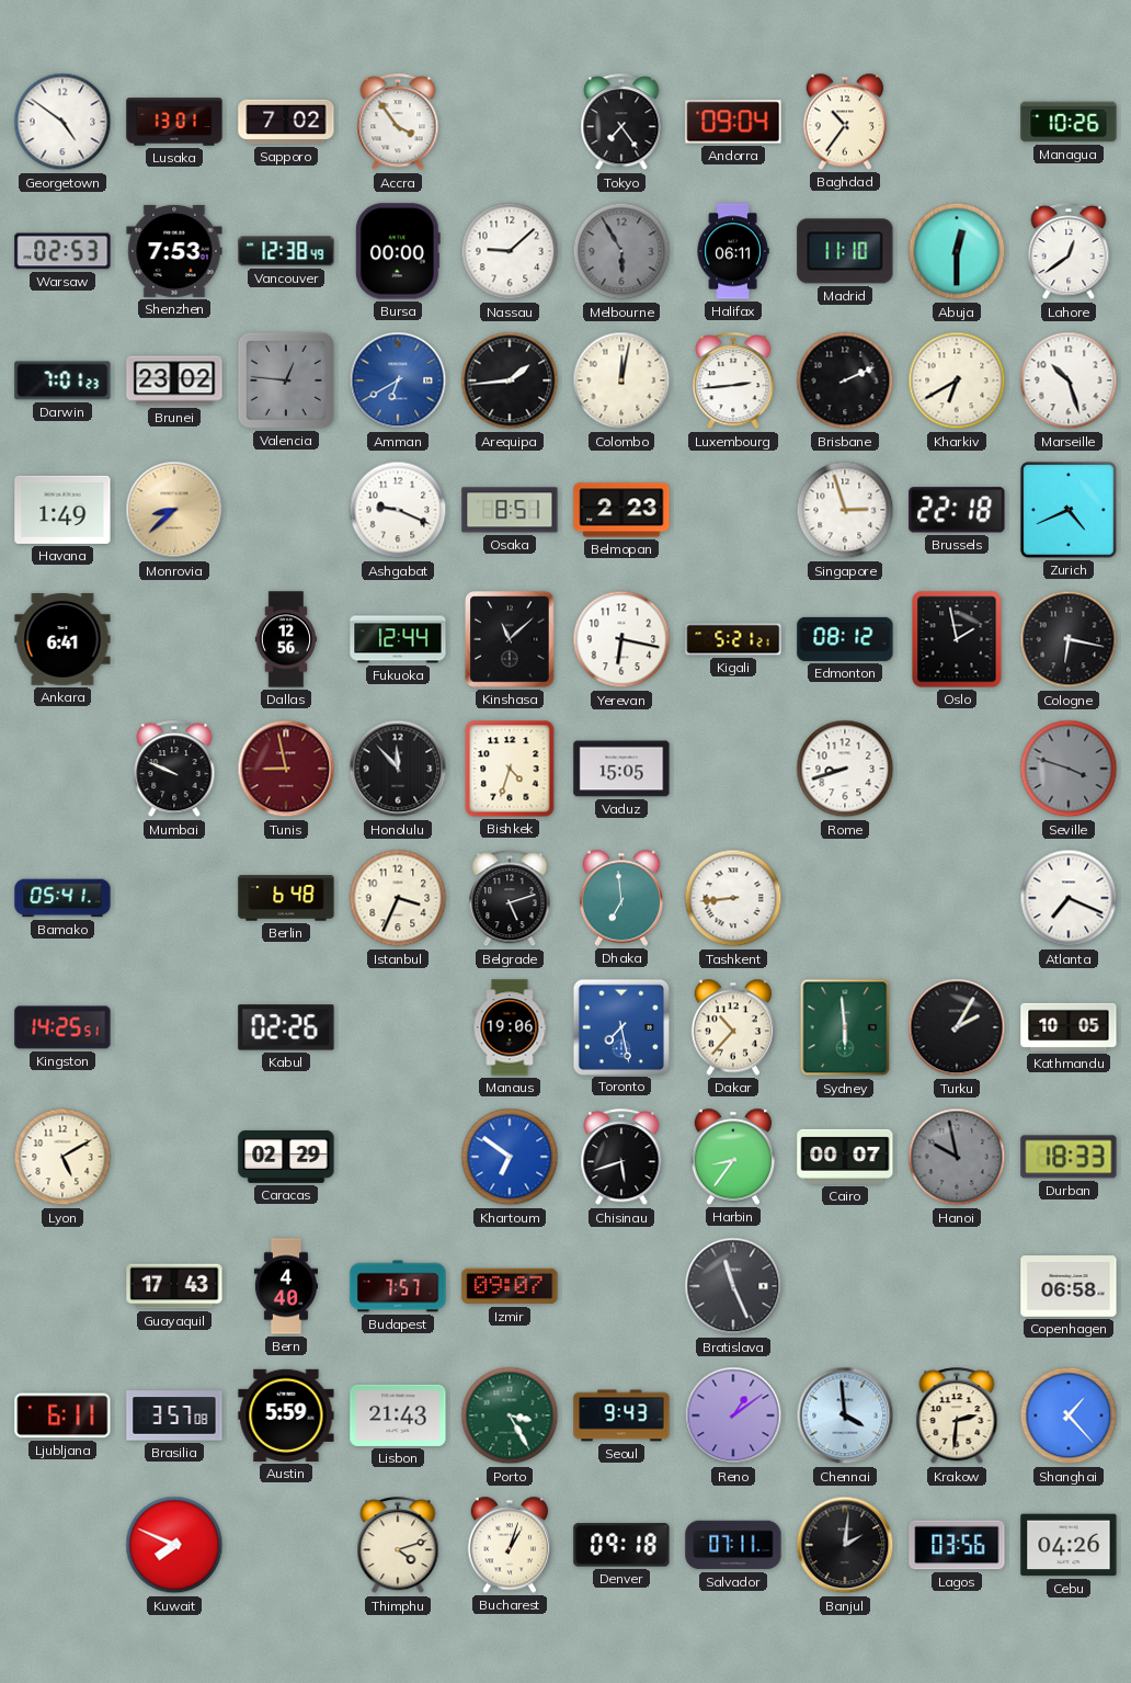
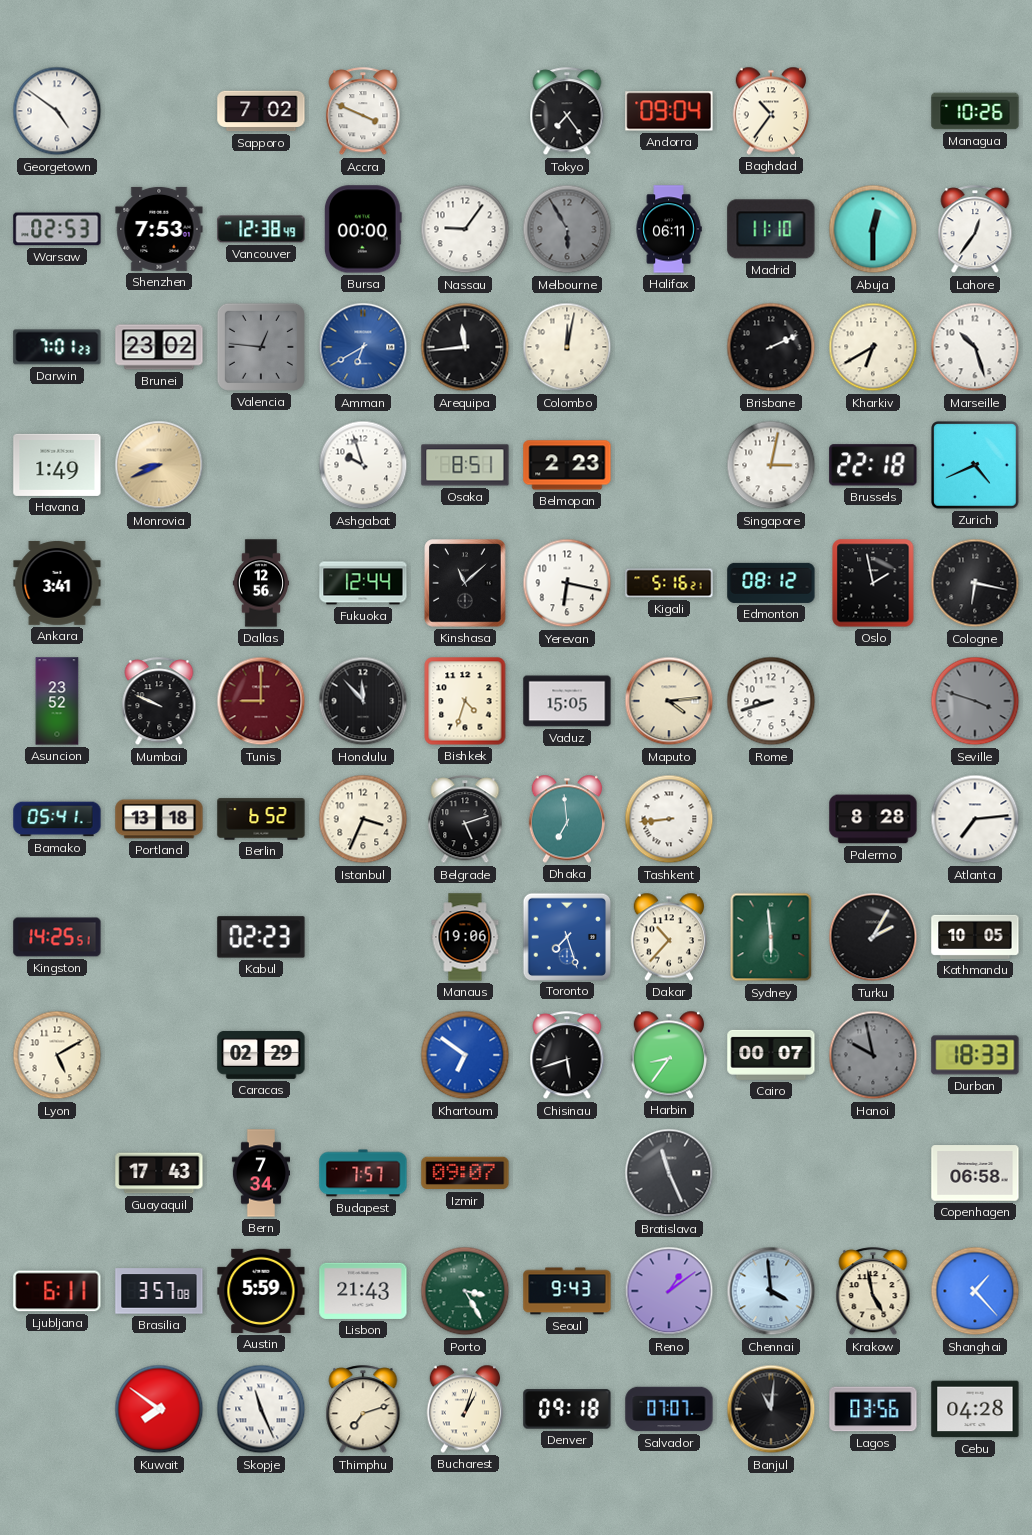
Lusaka: 13:01 -> none (174, 122)
Accra: 3:54 -> 3:49 (363, 112)
Nassau: 9:08 -> 9:06 (465, 229)
Lahore: 12:39 -> 12:36 (975, 230)
Arequipa: 1:44 -> 11:44 (465, 347)
Luxembourg: 2:44 -> none (733, 382)
Monrovia: 8:38 -> 8:41 (159, 465)
Ashgabat: 9:19 -> 9:57 (363, 465)
Singapore: 2:57 -> 3:02 (771, 465)
Ankara: 6:41 -> 3:41 (57, 583)
Kigali: 5:21 -> 5:16 (669, 583)
Asuncion: none -> 23:52 (57, 701)
Tunis: 8:58 -> 9:00 (261, 701)
Maputo: none -> 4:14 (669, 701)
Portland: none -> 13:18 (159, 819)
Berlin: 6:48 -> 6:52 (261, 819)
Palermo: none -> 8:28 (873, 819)
Atlanta: 7:19 -> 7:14 (975, 819)
Kabul: 02:26 -> 02:23 (261, 937)
Toronto: 7:28 -> 7:27 (566, 936)
Bern: 4:40 -> 7:34 (260, 1173)
Krakow: 2:31 -> 4:58 (873, 1292)
Kuwait: 7:49 -> 7:51 (159, 1409)
Skopje: none -> 11:26 (261, 1409)
Thimphu: 4:12 -> 7:12 (363, 1410)
Salvador: 07:11 -> 07:07 (669, 1409)
Banjul: 2:01 -> 11:01 (771, 1409)
Cebu: 04:26 -> 04:28 (975, 1409)
